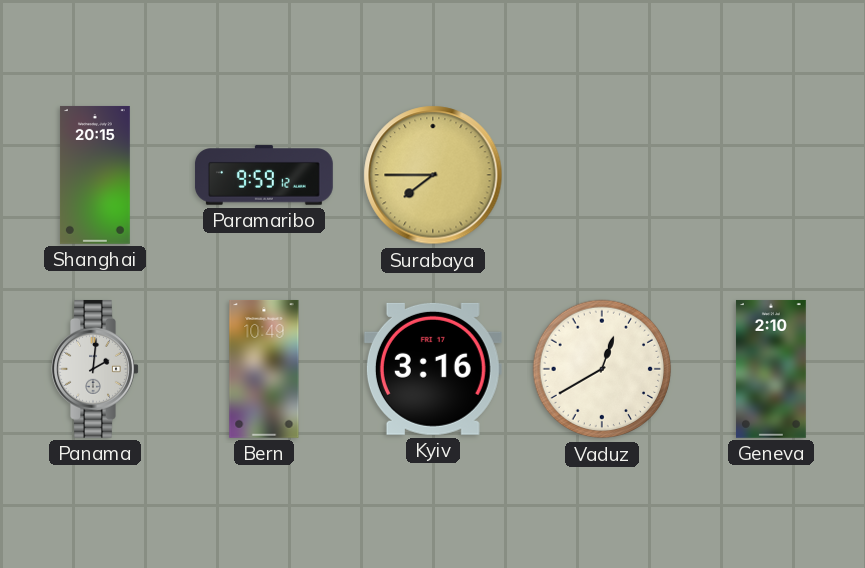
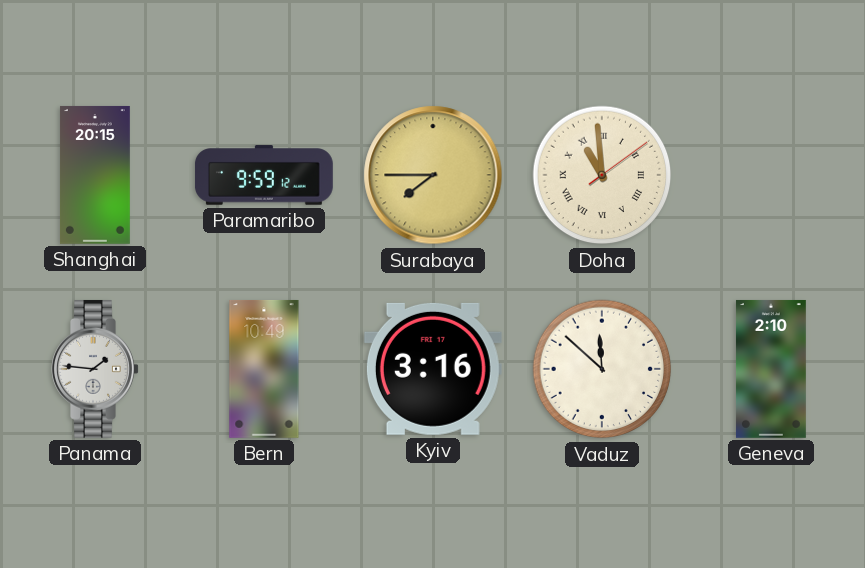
Doha: none -> 10:59 (602, 175)
Panama: 2:01 -> 1:46 (95, 369)
Vaduz: 12:40 -> 11:52 (602, 369)
